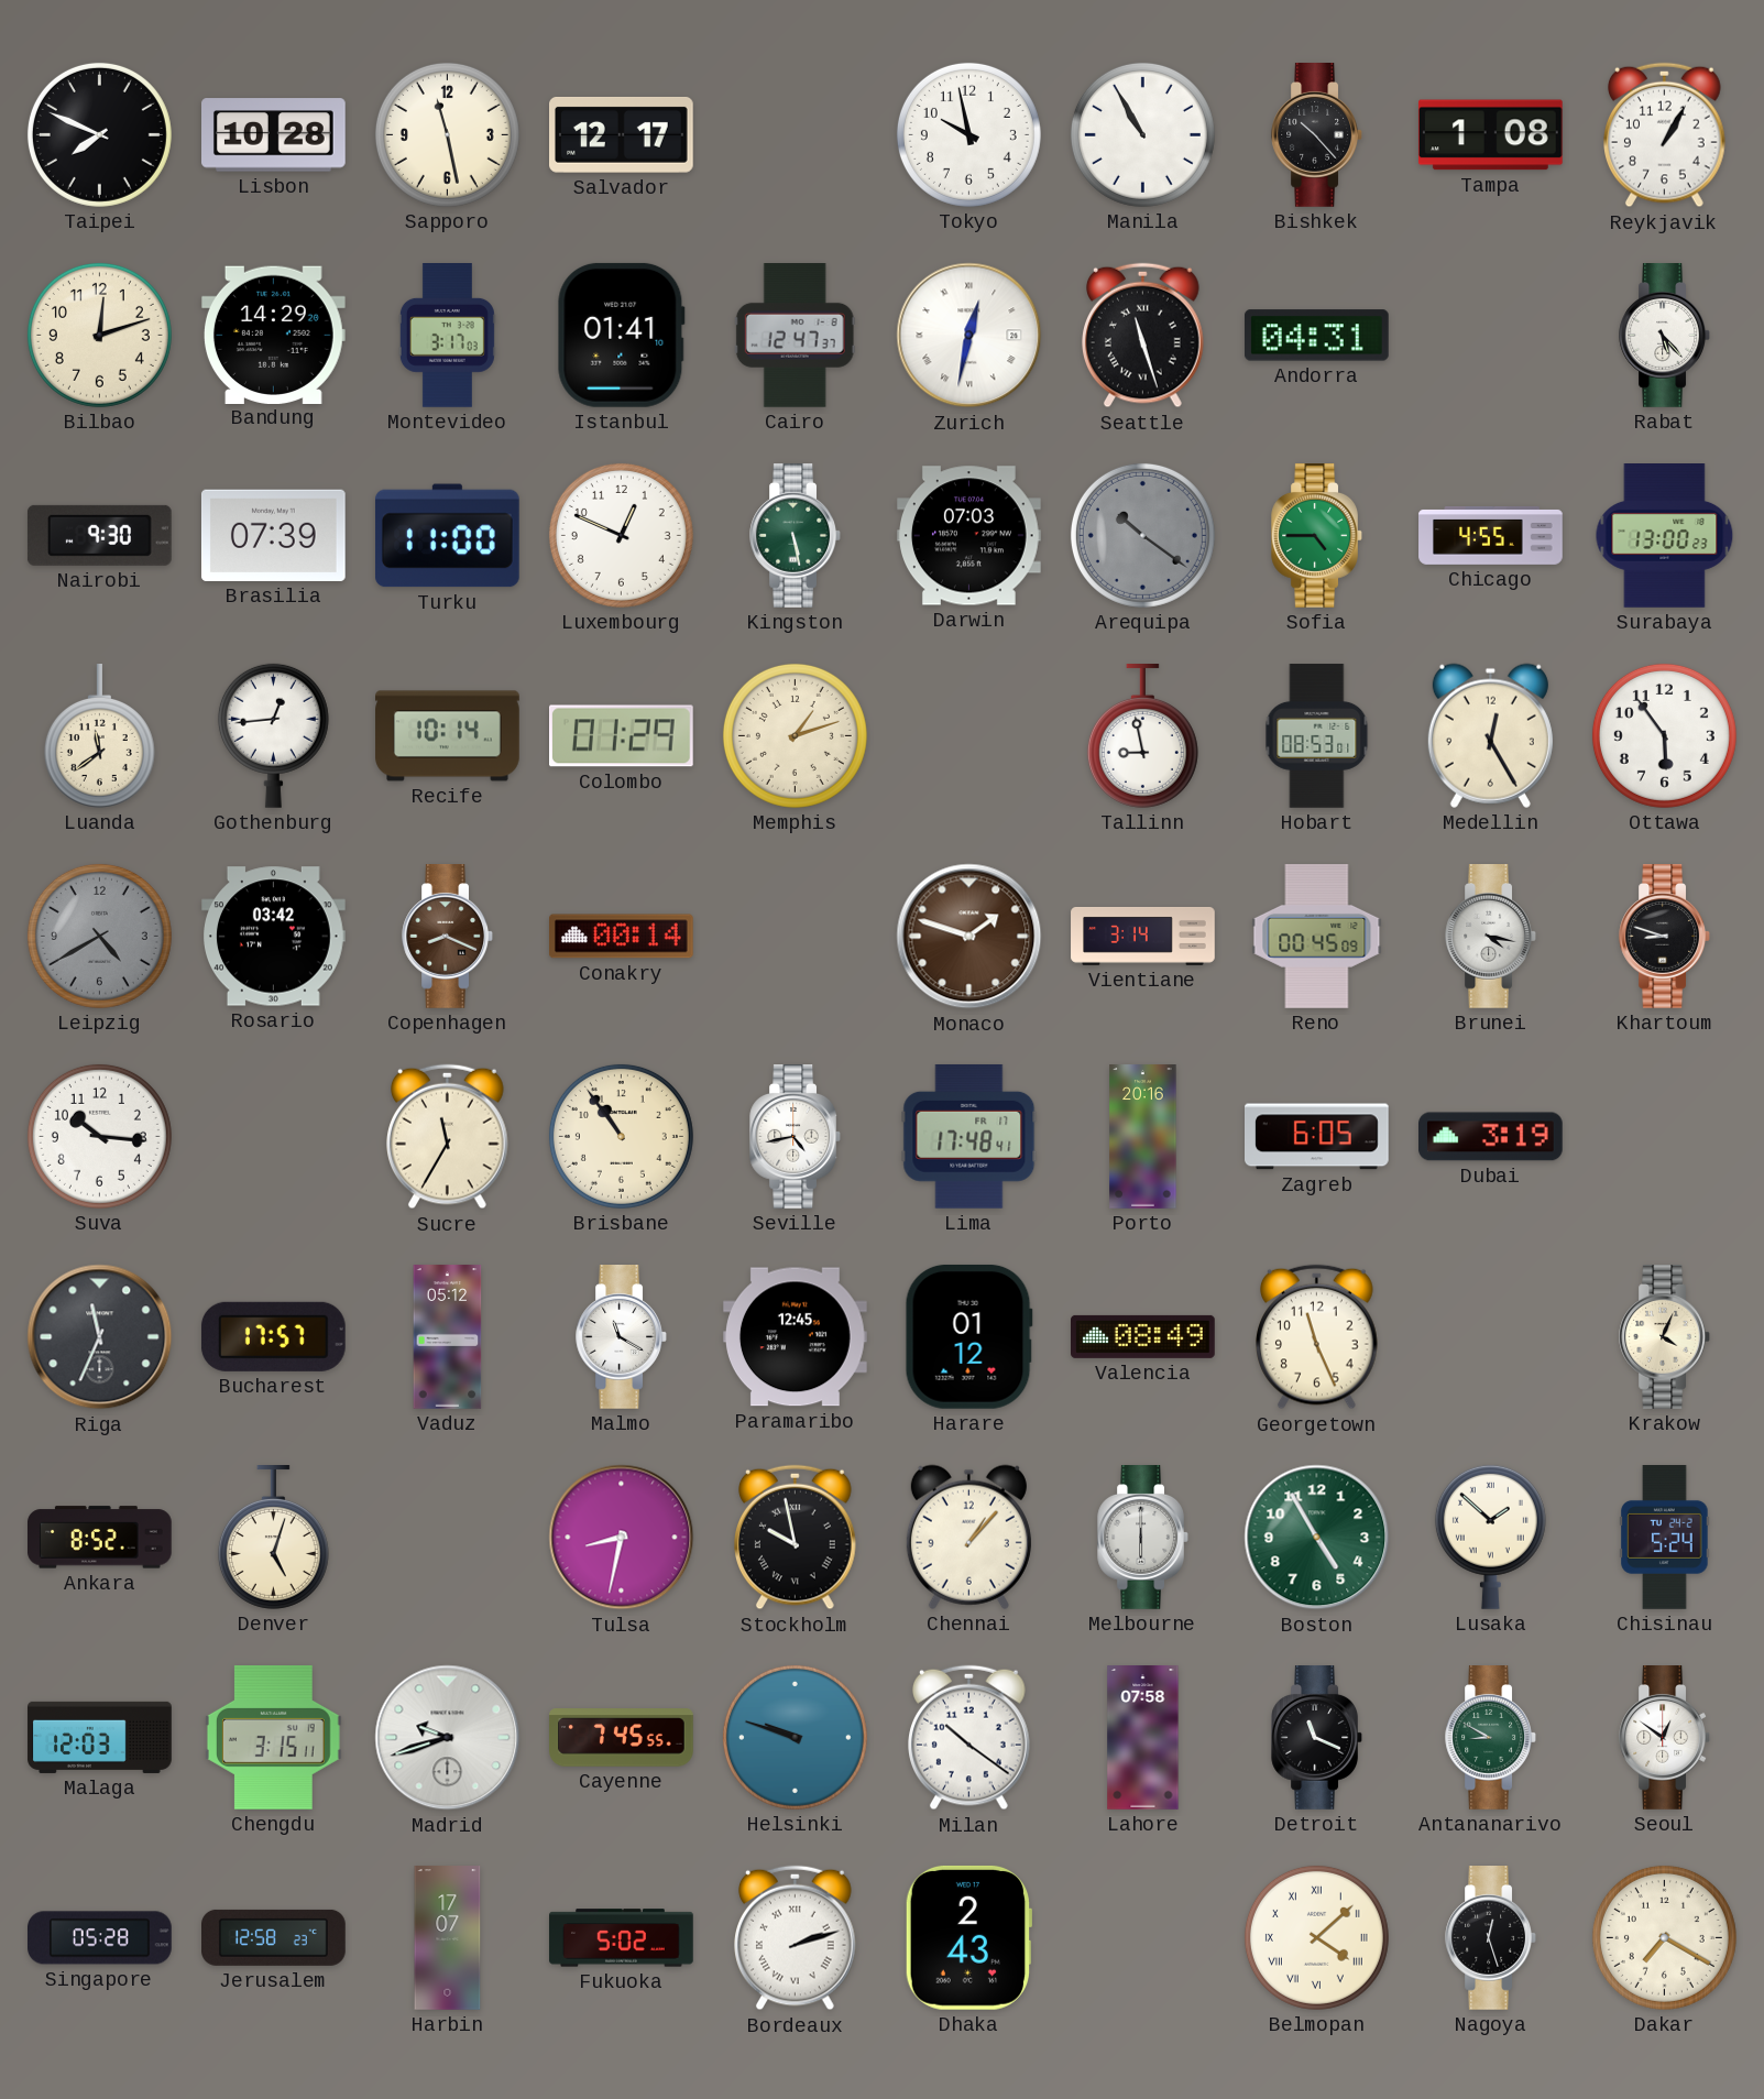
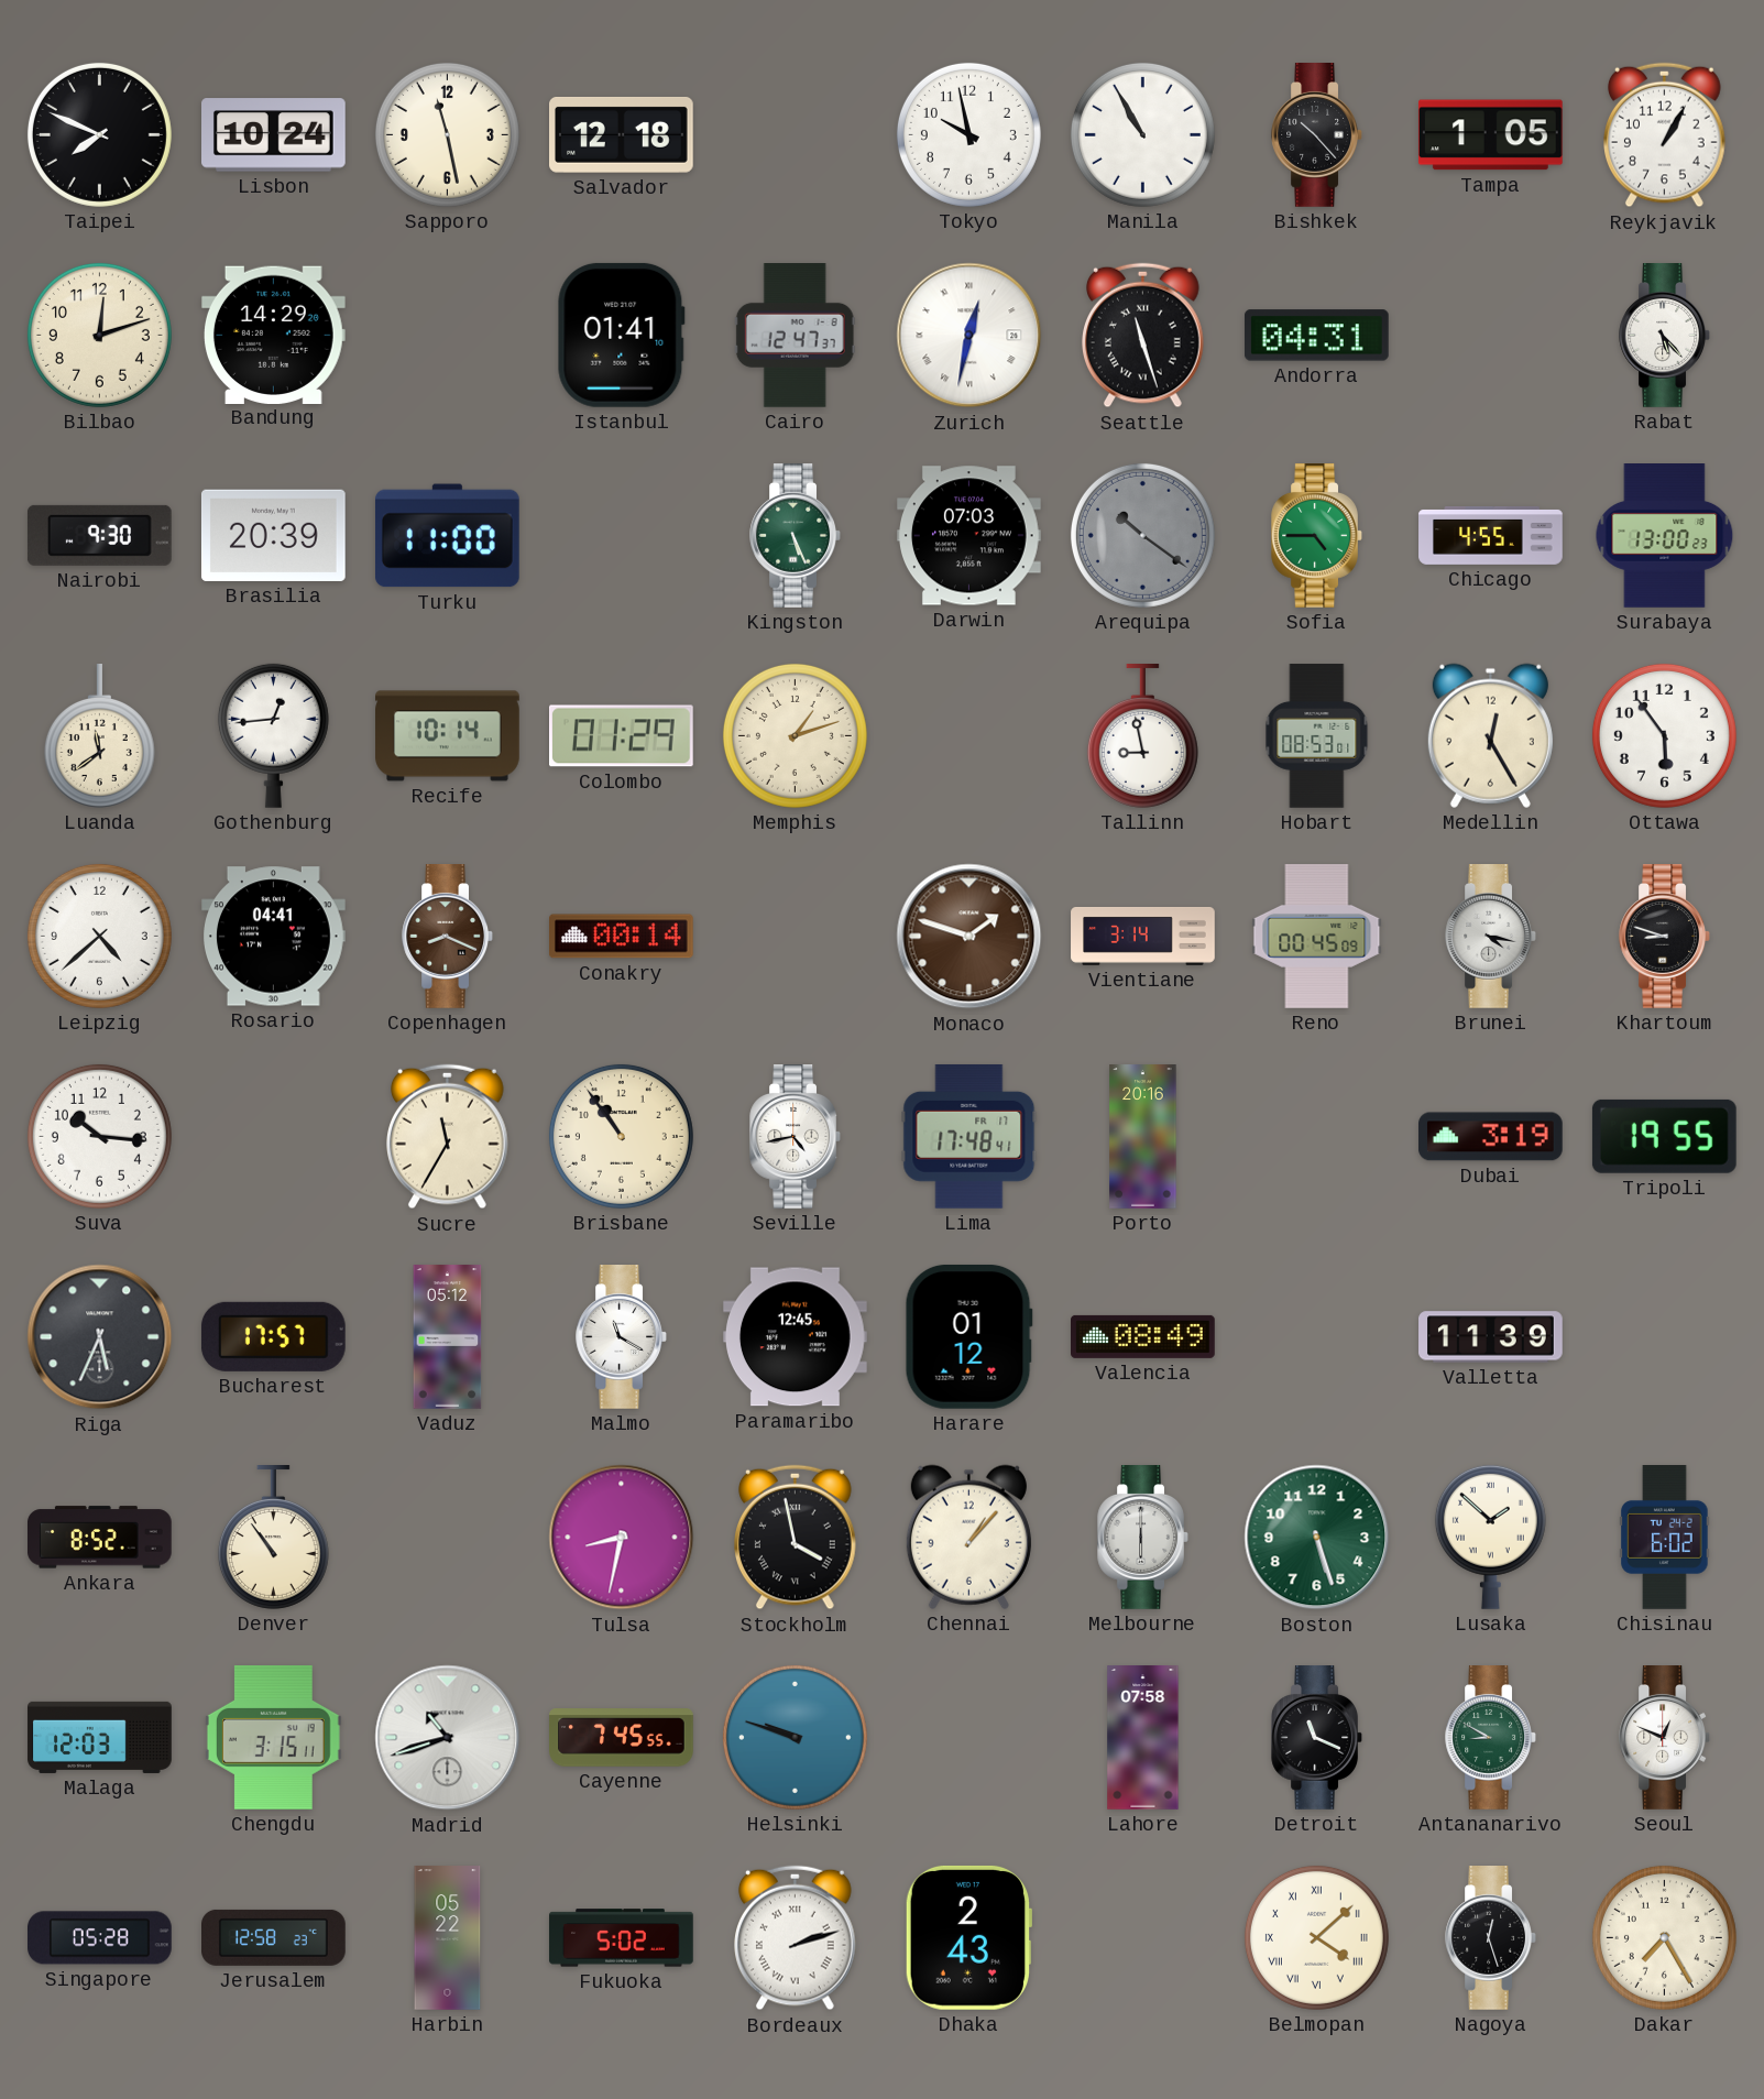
Lisbon: 10:28 -> 10:24 (274, 135)
Salvador: 12:17 -> 12:18 (622, 134)
Tampa: 1:08 -> 1:05 (1490, 135)
Montevideo: 3:17 -> none (447, 336)
Brasilia: 07:39 -> 20:39 (273, 535)
Luxembourg: 12:49 -> none (621, 535)
Kingston: 5:28 -> 5:26 (795, 536)
Leipzig: 4:40 -> 4:38 (99, 936)
Leipzig dial: grey -> white (99, 936)
Rosario: 03:42 -> 04:41 (274, 937)
Zagreb: 6:05 -> none (1317, 1137)
Tripoli: none -> 19:55 (1664, 1136)
Riga: 11:34 -> 5:34 (100, 1337)
Georgetown: 11:26 -> none (1317, 1337)
Valletta: none -> 11:39 (1491, 1337)
Krakow: 4:04 -> none (1664, 1337)
Denver: 5:03 -> 10:54 (273, 1538)
Stockholm: 9:58 -> 3:58 (796, 1538)
Boston: 4:55 -> 5:27 (1317, 1538)
Chisinau: 5:24 -> 6:02 (1665, 1538)
Madrid: 9:42 -> 10:42 (448, 1738)
Milan: 10:21 -> none (969, 1738)
Seoul: 12:51 -> 12:49 (1664, 1738)
Harbin: 17:07 -> 05:22 (448, 1938)
Dakar: 7:20 -> 7:25 (1664, 1937)
